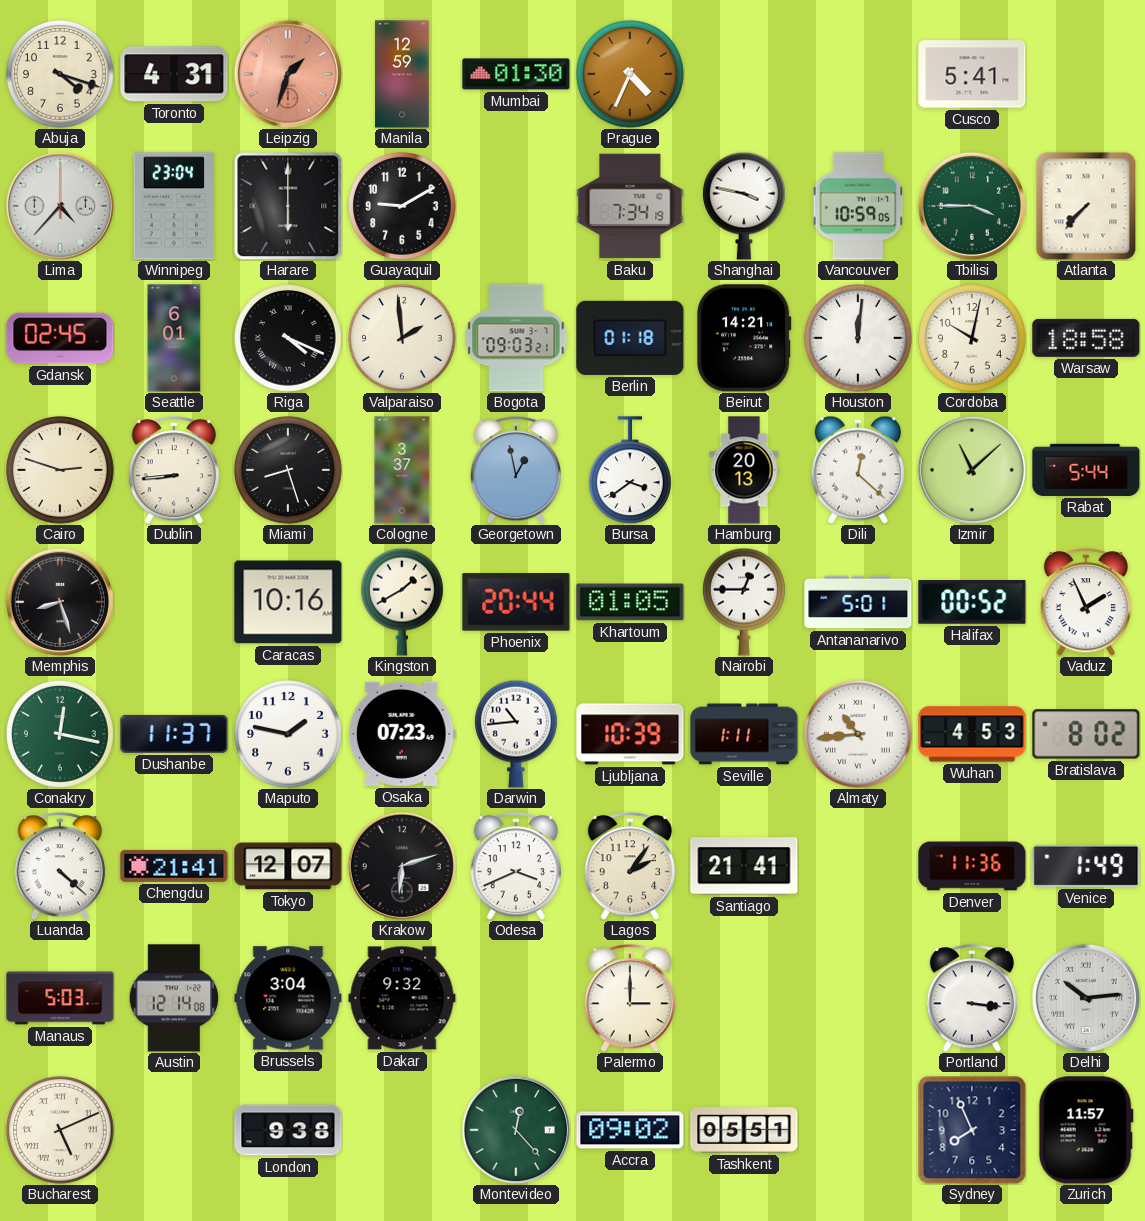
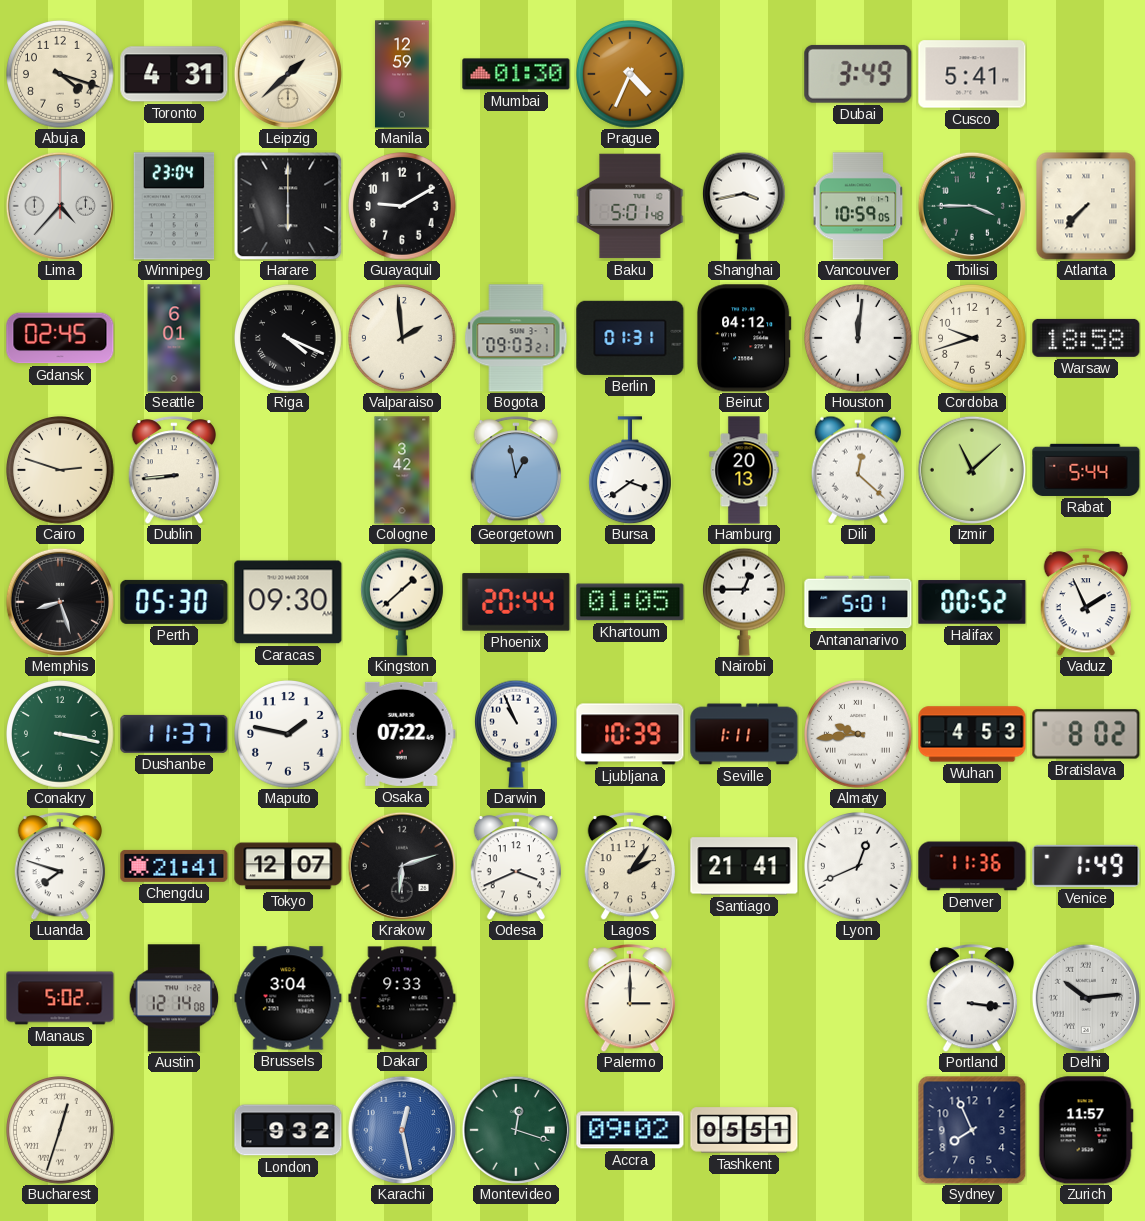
Leipzig: 1:33 -> 1:38 (288, 74)
Leipzig dial: salmon -> cream (288, 74)
Dubai: none -> 3:49 (858, 74)
Baku: 7:34 -> 5:01 (630, 206)
Shanghai: 3:47 -> 3:43 (744, 206)
Berlin: 01:18 -> 01:31 (630, 338)
Beirut: 14:21 -> 04:12 (744, 338)
Cordoba: 10:02 -> 9:42 (973, 339)
Miami: 8:27 -> none (289, 471)
Cologne: 3:37 -> 3:42 (402, 470)
Perth: none -> 05:30 (174, 602)
Caracas: 10:16 -> 09:30 (288, 602)
Kingston: 1:40 -> 1:38 (402, 602)
Conakry: 12:17 -> 3:17 (61, 735)
Osaka: 07:23 -> 07:22 (402, 734)
Darwin: 10:44 -> 10:56 (516, 734)
Almaty: 10:44 -> 9:44 (859, 735)
Luanda: 4:22 -> 7:48 (59, 866)
Lyon: none -> 12:41 (859, 867)
Manaus: 5:03 -> 5:02 (60, 998)
Dakar: 9:32 -> 9:33 (402, 998)
Bucharest: 5:11 -> 12:33 (61, 1131)
London: 9:38 -> 9:32 (288, 1130)
Karachi: none -> 12:28 (402, 1130)
Montevideo: 12:23 -> 12:18 (516, 1130)
